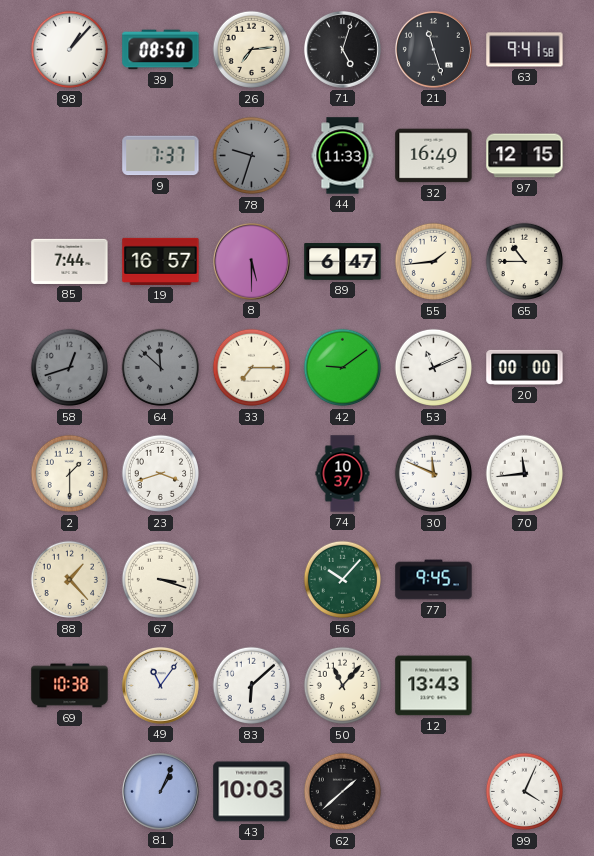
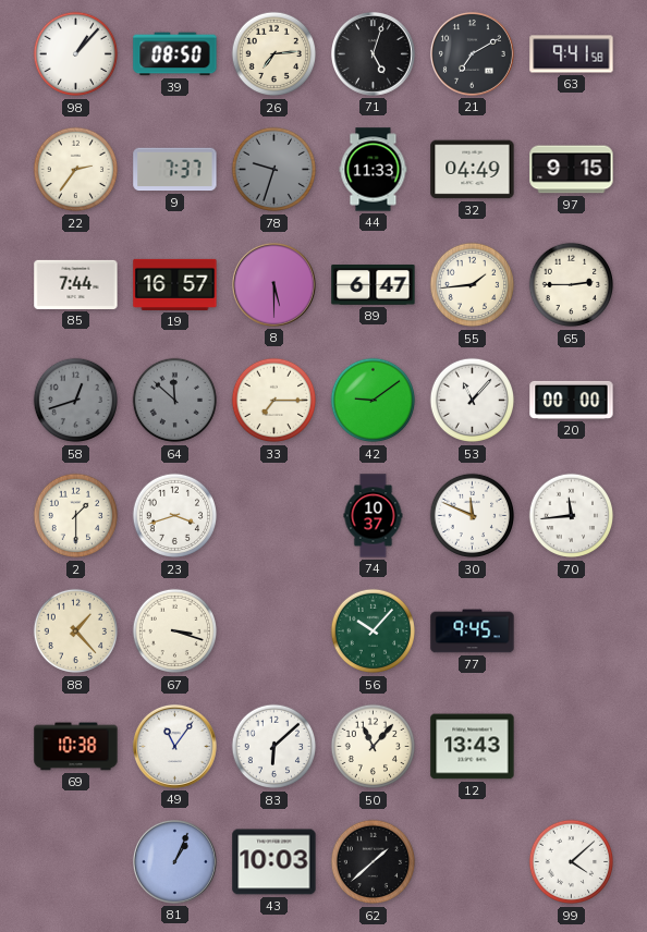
21: 11:27 -> 7:10 (472, 53)
22: none -> 2:36 (76, 170)
32: 16:49 -> 04:49 (473, 170)
97: 12:15 -> 9:15 (572, 170)
65: 10:45 -> 2:45 (572, 285)
53: 11:11 -> 11:07 (473, 401)
99: 4:04 -> 4:08 (572, 862)
